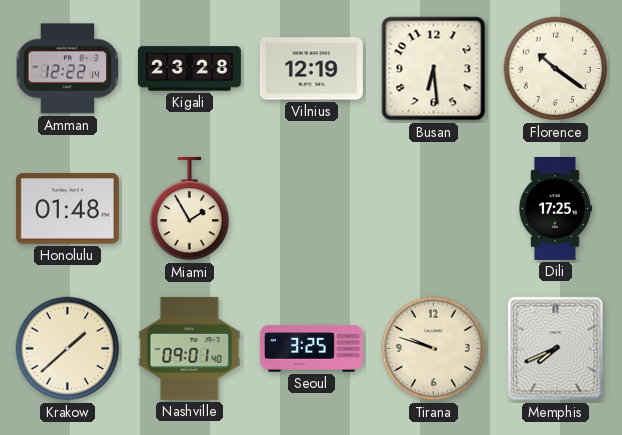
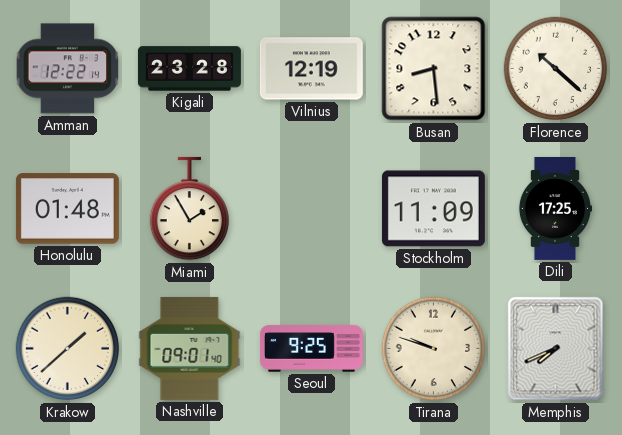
Busan: 6:29 -> 8:29 (434, 69)
Florence: 10:21 -> 10:22 (556, 69)
Stockholm: none -> 11:09 (433, 209)
Seoul: 3:25 -> 9:25 (311, 349)
